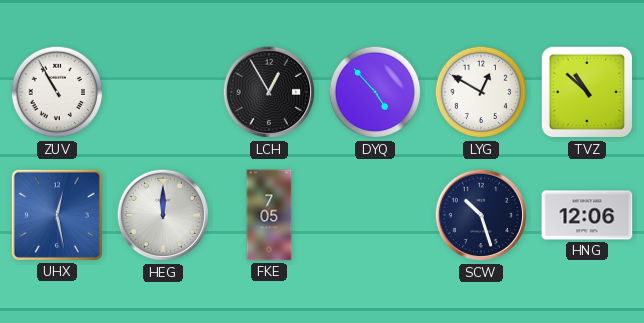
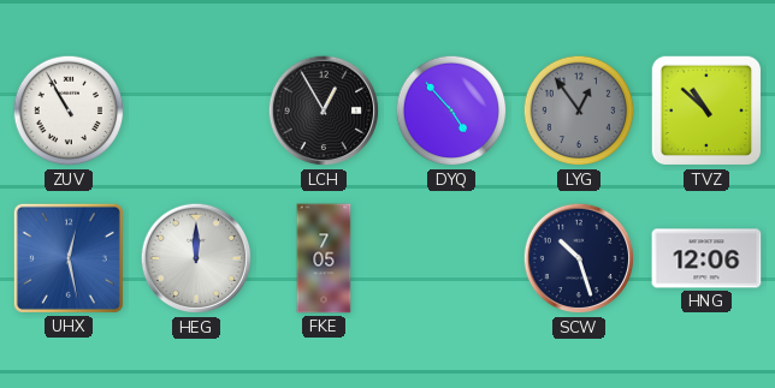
LYG: 12:50 -> 12:54 (579, 111)
LYG dial: white -> grey (579, 111)
